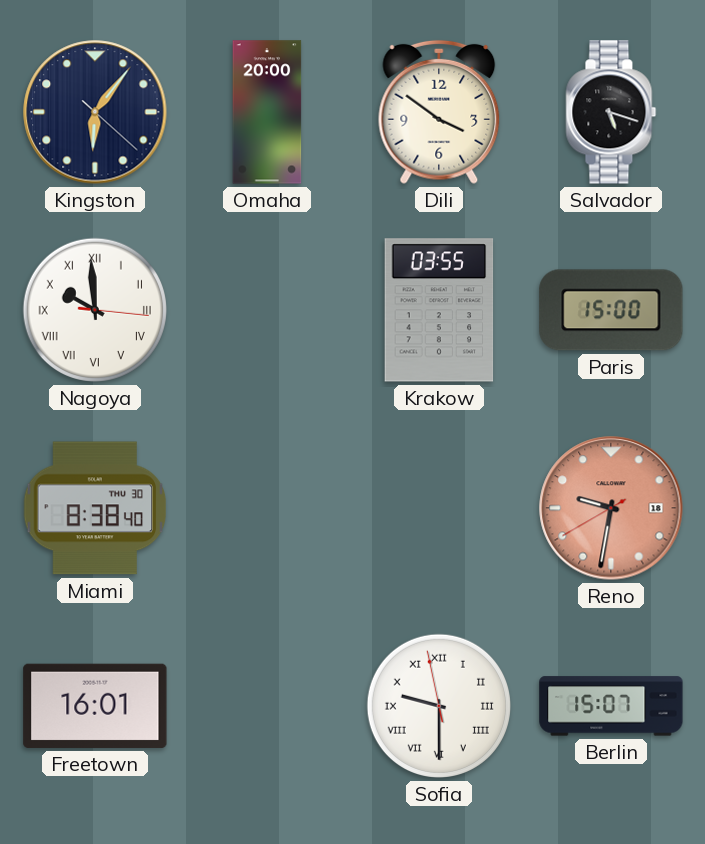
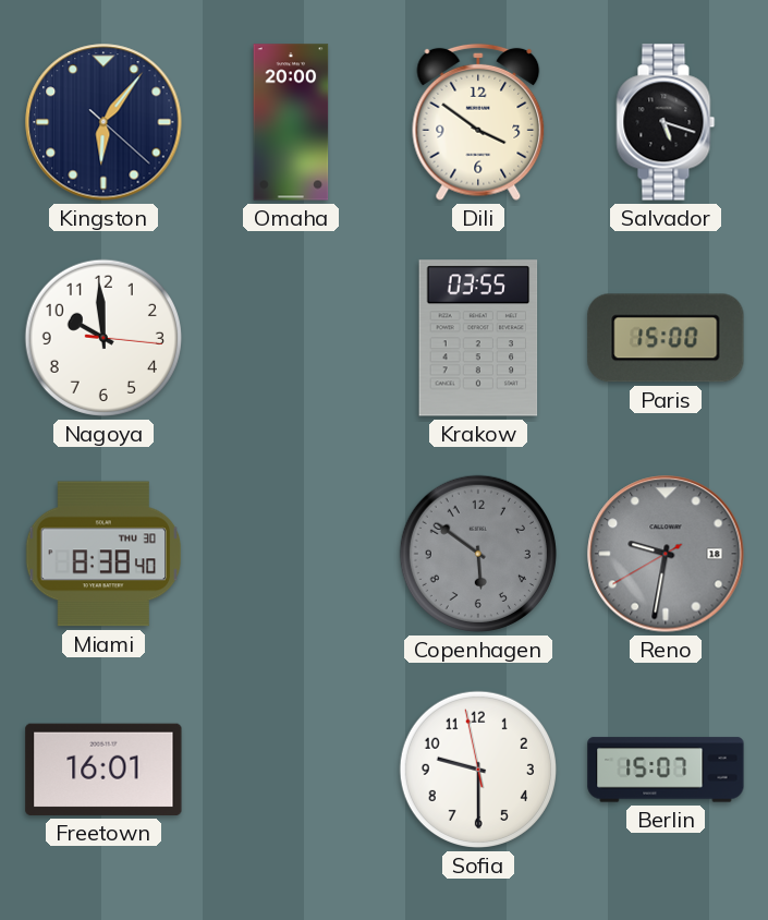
Nagoya numerals: Roman -> Arabic (103, 338)
Copenhagen: none -> 5:51 (478, 554)
Reno dial: salmon -> grey (666, 554)
Sofia numerals: Roman -> Arabic (478, 770)
